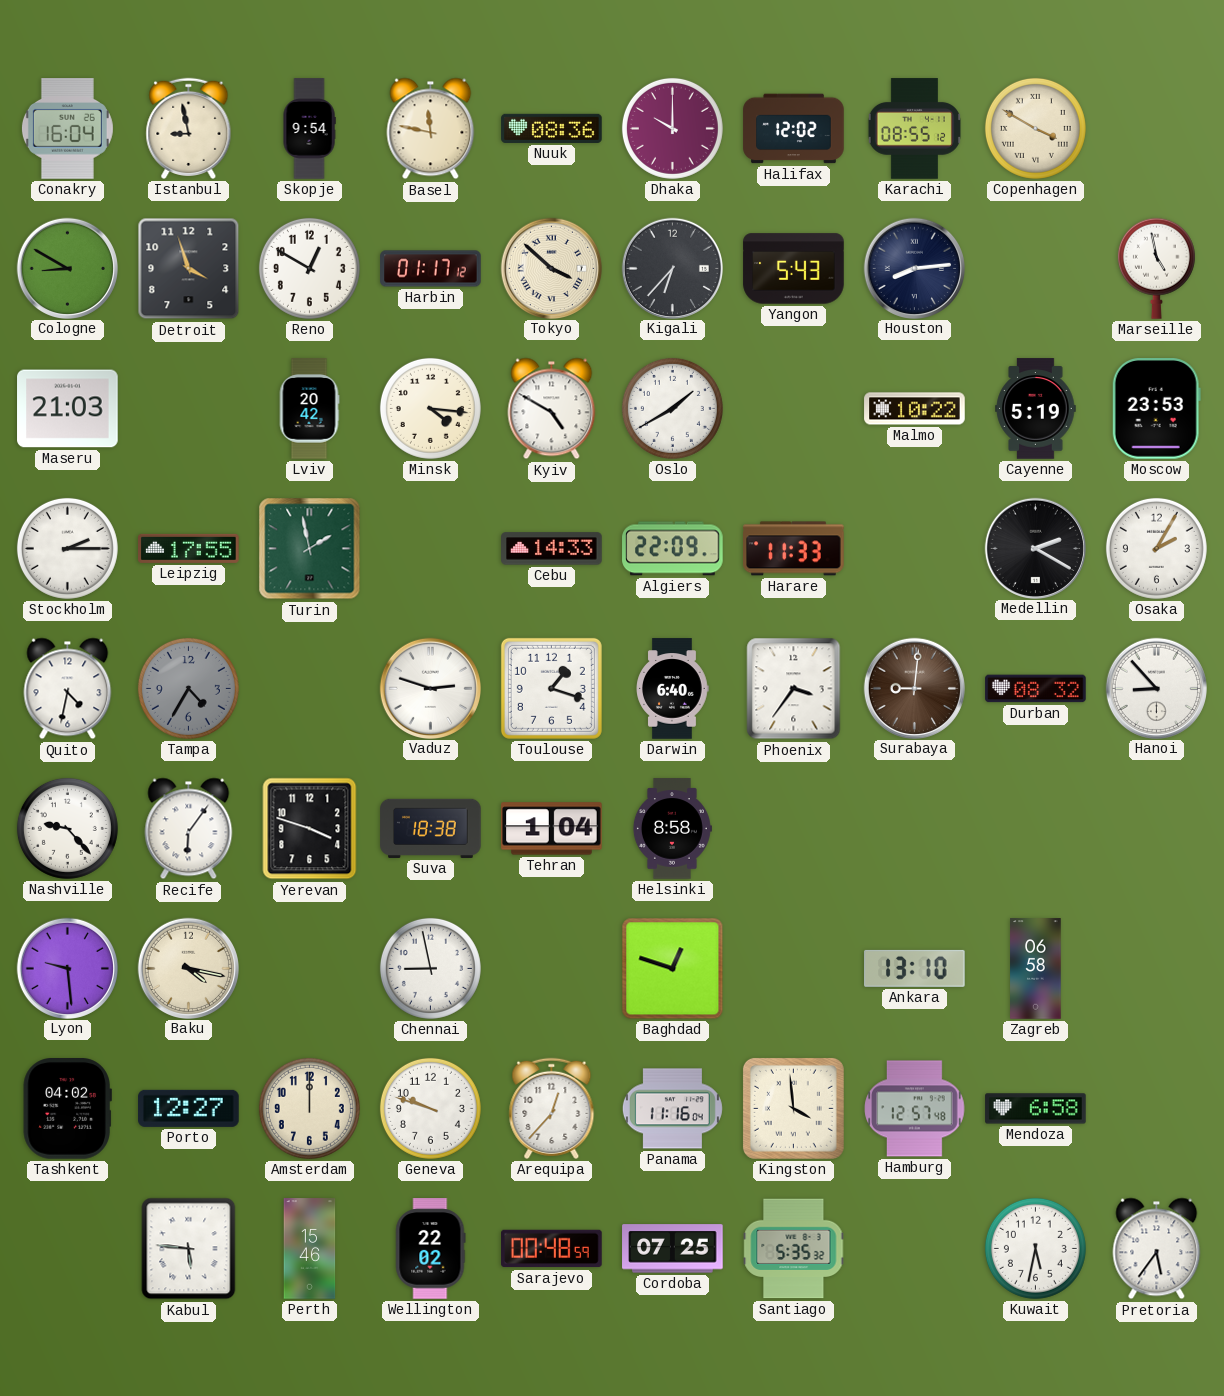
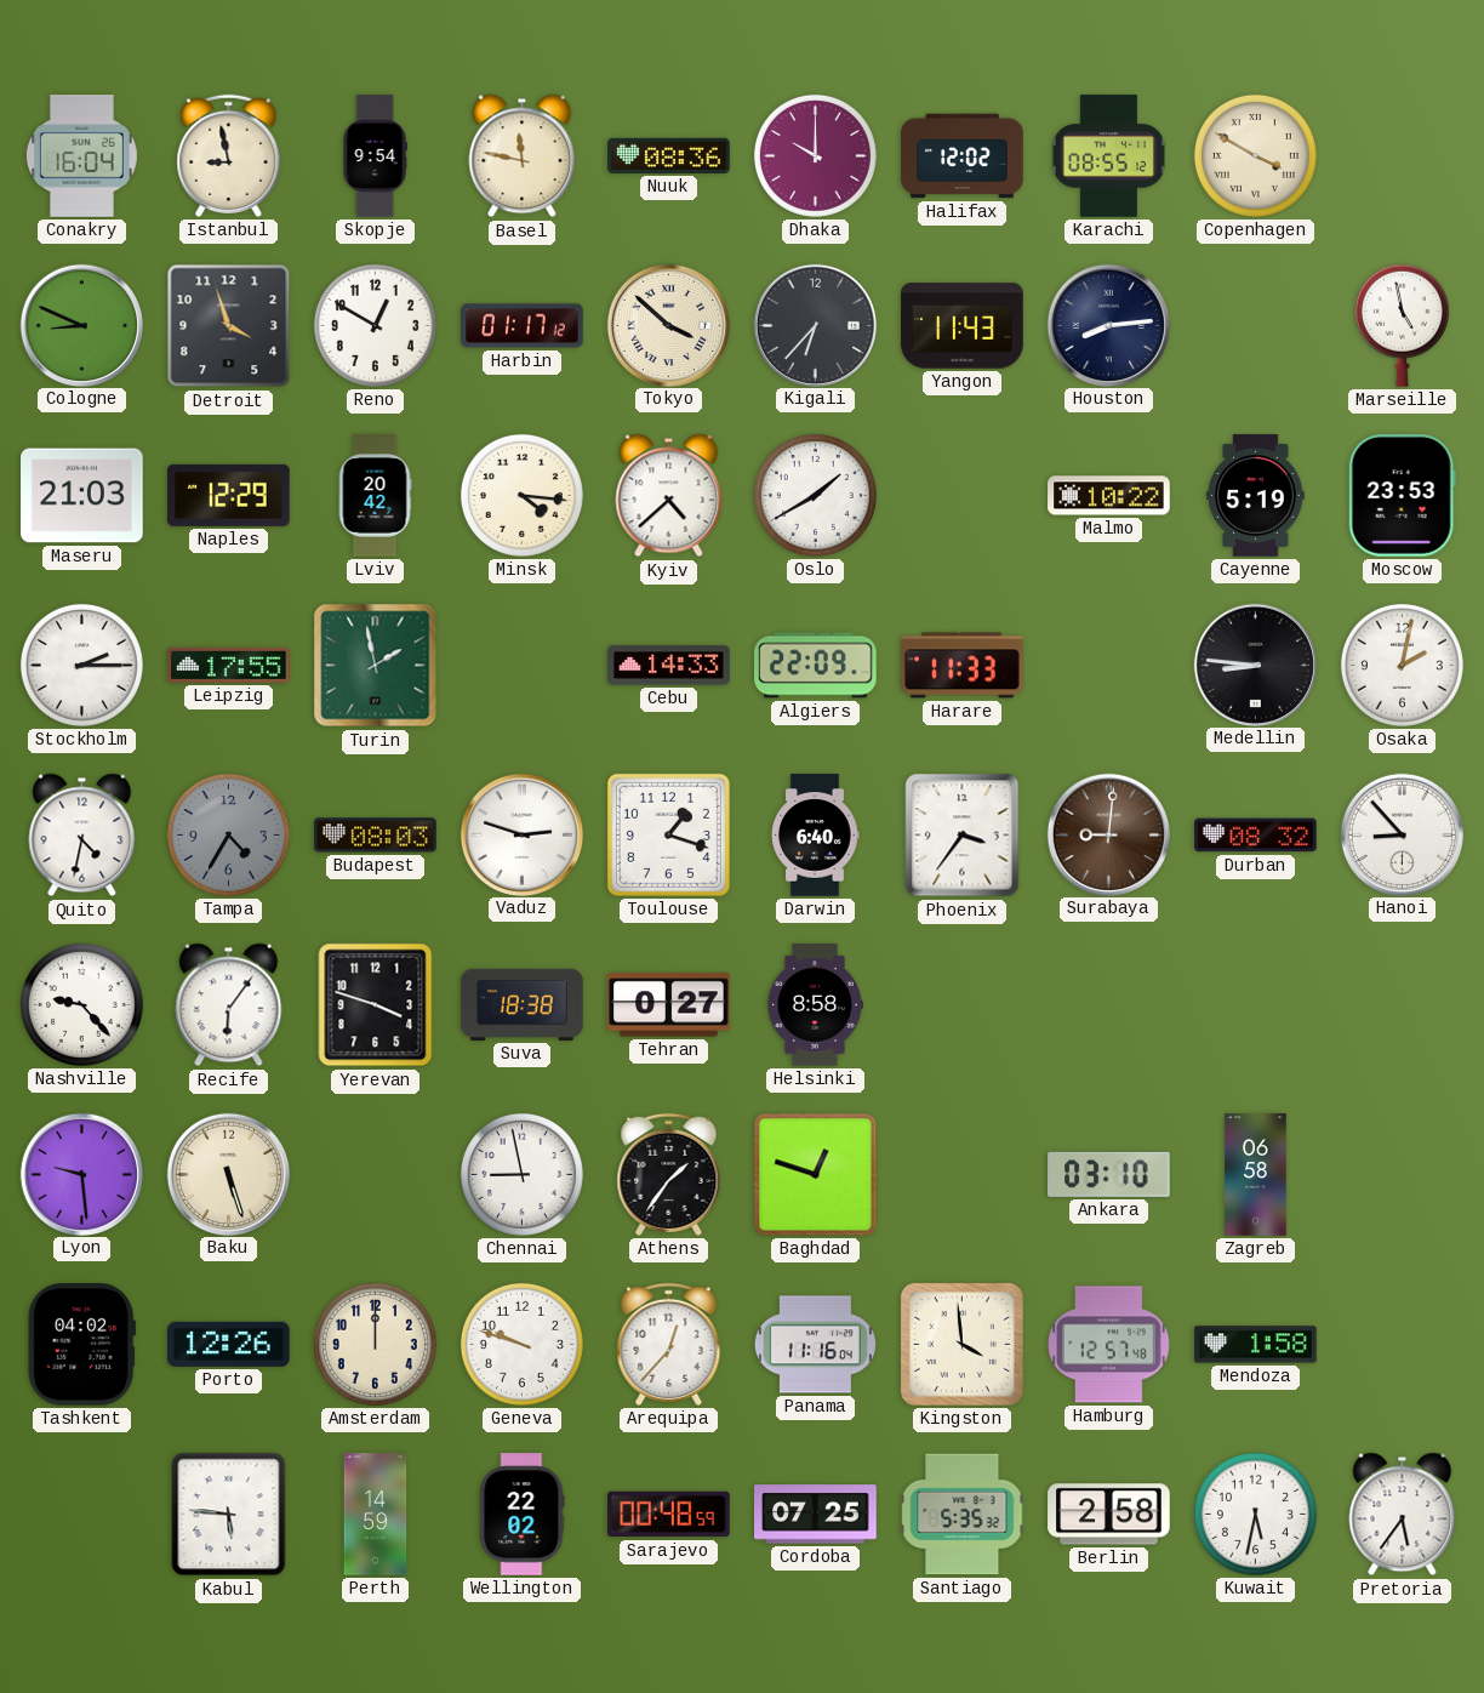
Cologne: 8:50 -> 8:49 (81, 325)
Yangon: 5:43 -> 11:43 (963, 326)
Naples: none -> 12:29 (229, 495)
Kyiv: 4:50 -> 4:38 (669, 496)
Medellin: 2:20 -> 8:46 (1255, 665)
Osaka: 2:05 -> 2:02 (1402, 665)
Budapest: none -> 08:03 (376, 836)
Tehran: 1:04 -> 0:27 (669, 1005)
Baku: 4:17 -> 5:27 (228, 1174)
Athens: none -> 1:36 (669, 1174)
Ankara: 13:10 -> 03:10 (1109, 1174)
Porto: 12:27 -> 12:26 (229, 1344)
Mendoza: 6:58 -> 1:58 (1256, 1345)
Perth: 15:46 -> 14:59 (376, 1515)
Berlin: none -> 2:58 (1109, 1515)
